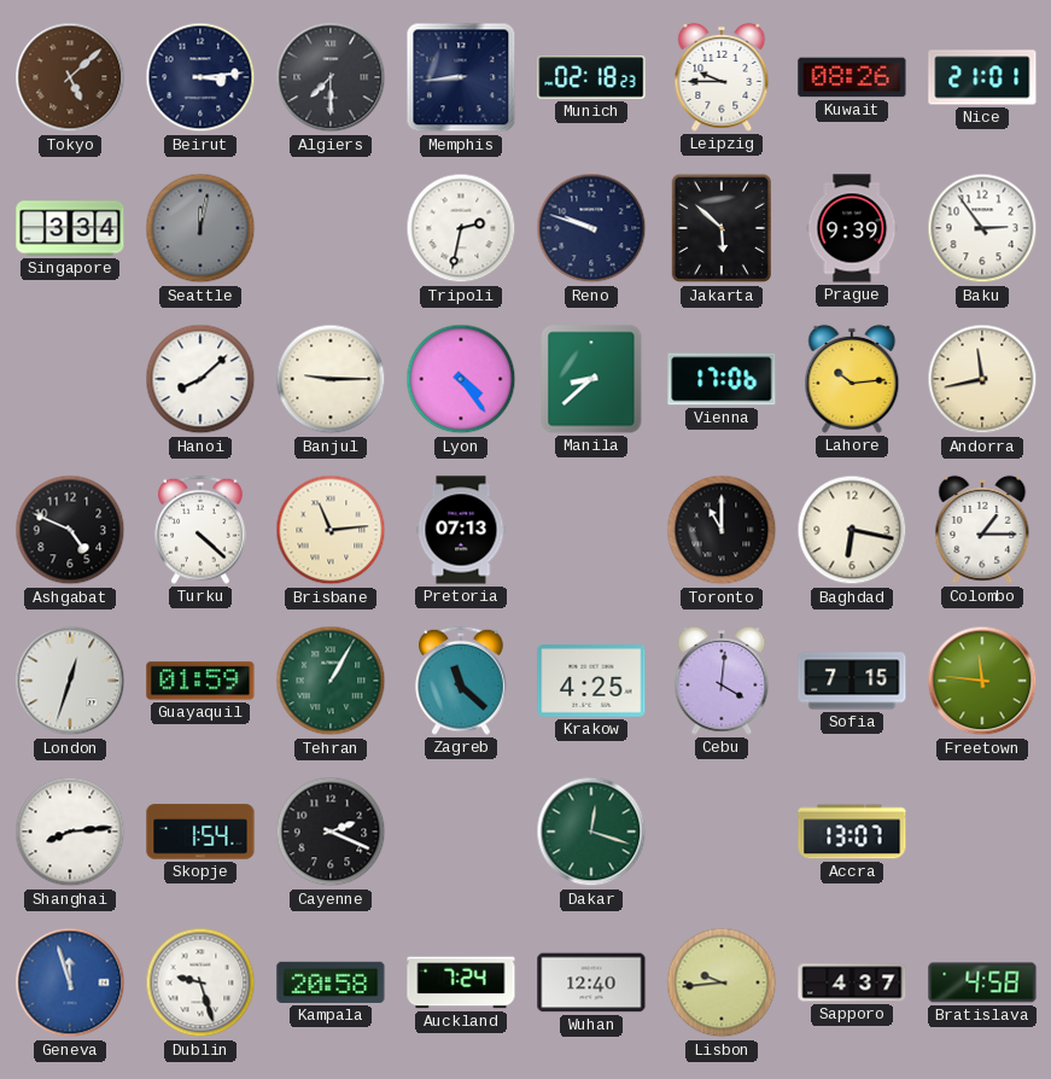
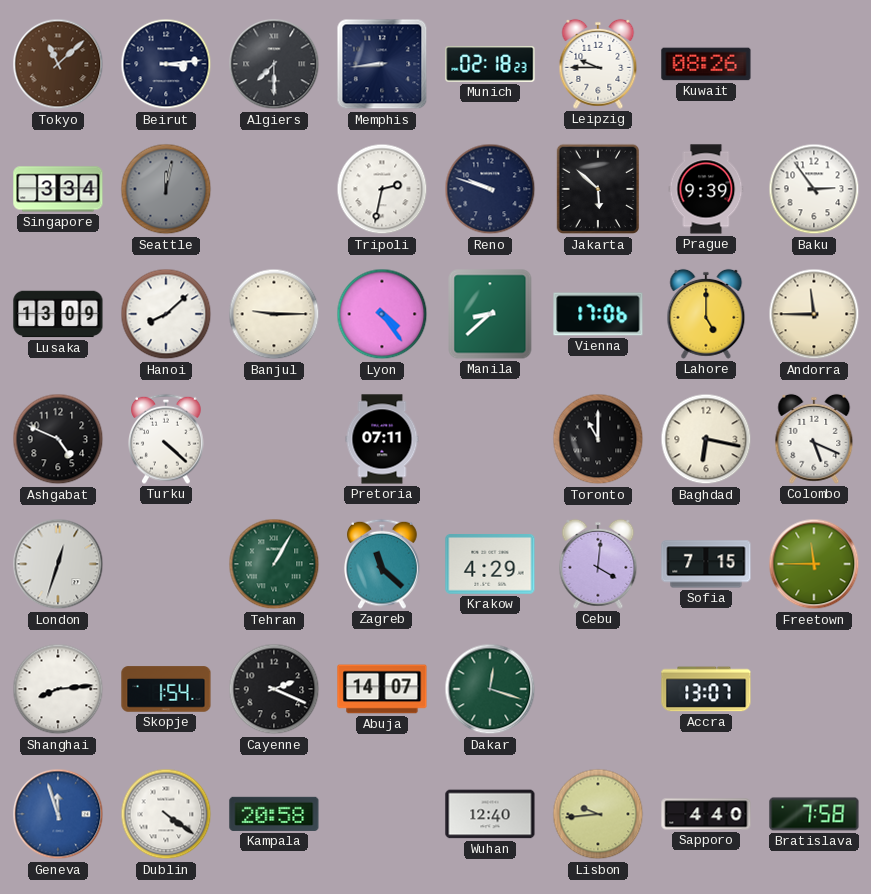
Tokyo: 5:08 -> 11:08 (58, 64)
Nice: 21:01 -> none (982, 77)
Lusaka: none -> 13:09 (58, 314)
Lahore: 10:14 -> 5:00 (706, 314)
Andorra: 11:43 -> 11:45 (814, 314)
Brisbane: 11:14 -> none (331, 530)
Pretoria: 07:13 -> 07:11 (382, 439)
Colombo: 1:15 -> 5:19 (814, 439)
Guayaquil: 01:59 -> none (200, 681)
Krakow: 4:25 -> 4:29 (490, 565)
Freetown: 11:46 -> 11:45 (814, 564)
Abuja: none -> 14:07 (382, 689)
Dublin: 9:27 -> 4:21 (166, 814)
Auckland: 7:24 -> none (461, 982)
Sapporo: 4:37 -> 4:40 (706, 814)
Bratislava: 4:58 -> 7:58 (814, 814)
